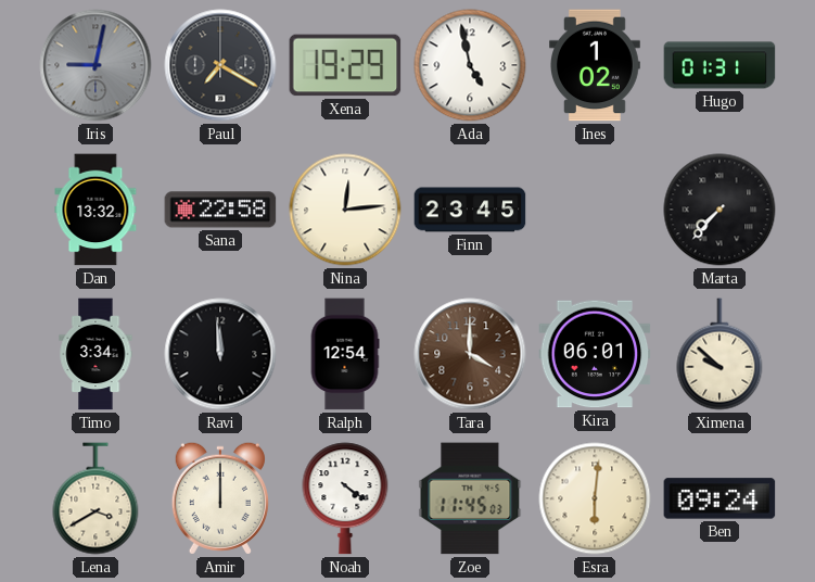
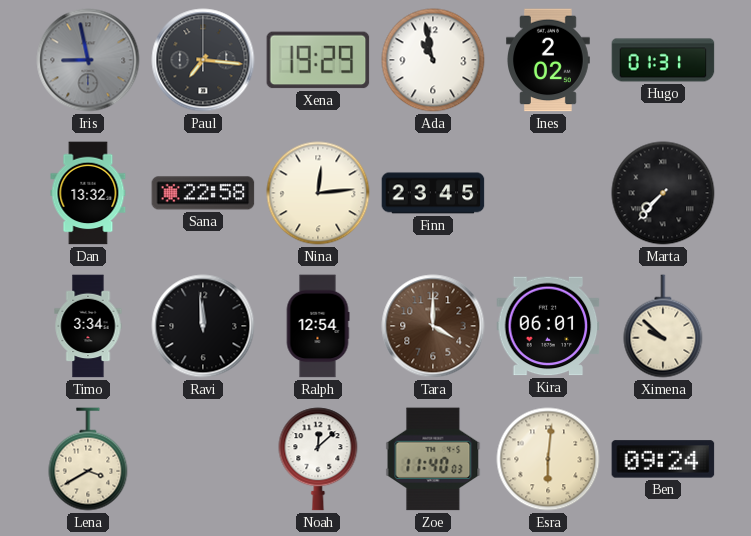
Iris: 9:02 -> 8:58 (88, 60)
Paul: 7:20 -> 7:16 (203, 60)
Ada: 4:58 -> 10:58 (433, 60)
Ines: 1:02 -> 2:02 (549, 60)
Amir: 12:00 -> none (220, 498)
Noah: 4:21 -> 12:08 (318, 459)
Zoe: 11:45 -> 11:40 (433, 459)
